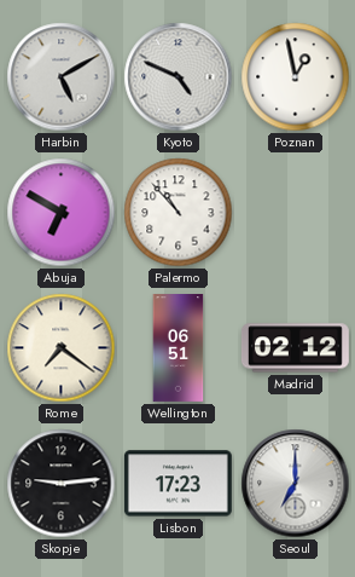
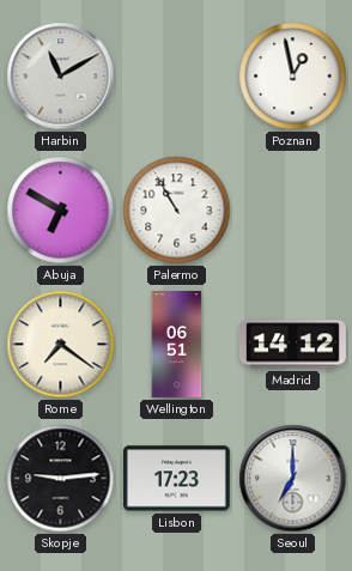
Harbin: 5:10 -> 11:10 (61, 77)
Kyoto: 4:49 -> none (179, 77)
Palermo: 10:53 -> 10:55 (177, 211)
Madrid: 02:12 -> 14:12 (292, 345)
